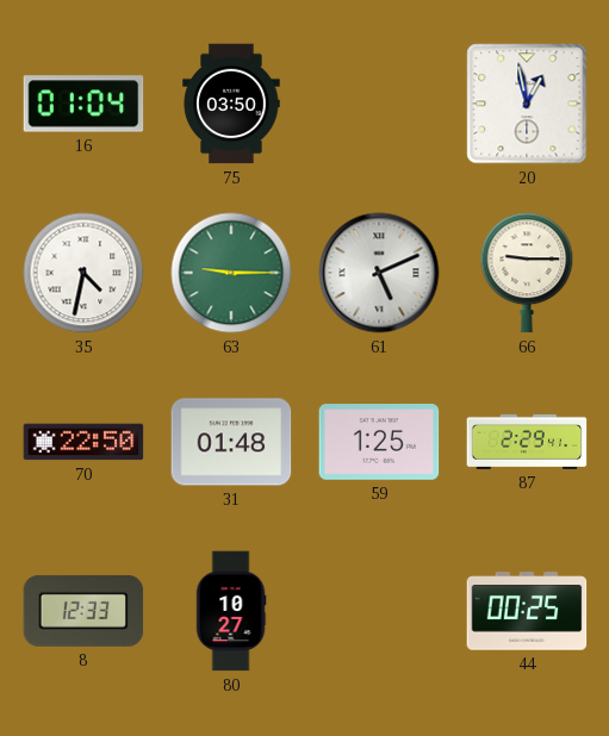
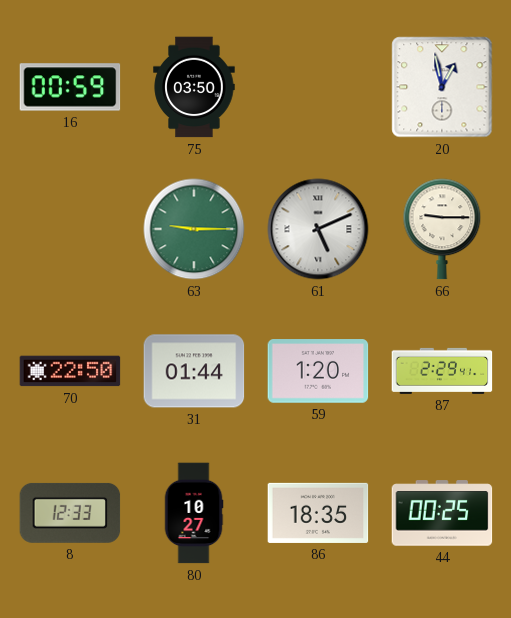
16: 01:04 -> 00:59 (70, 87)
35: 4:32 -> none (83, 273)
31: 01:48 -> 01:44 (194, 371)
59: 1:25 -> 1:20 (318, 371)
86: none -> 18:35 (318, 513)
